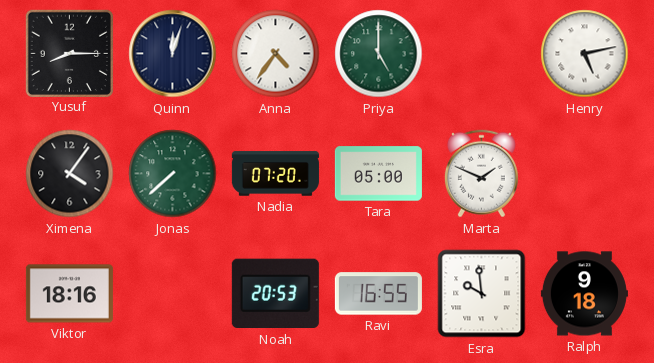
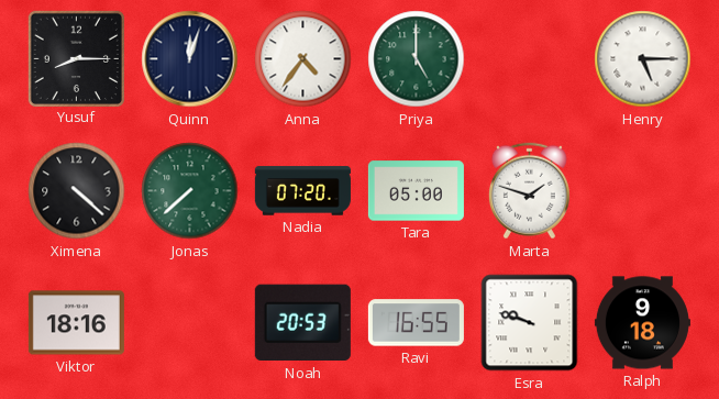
Henry: 5:13 -> 5:15 (643, 59)
Ximena: 4:06 -> 4:22 (77, 191)
Marta: 1:49 -> 1:48 (529, 191)
Esra: 9:59 -> 9:48 (530, 323)
